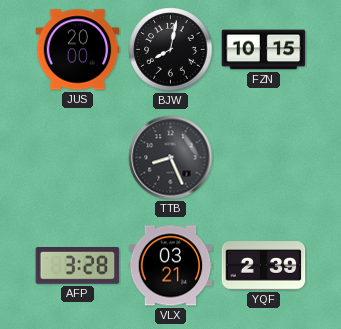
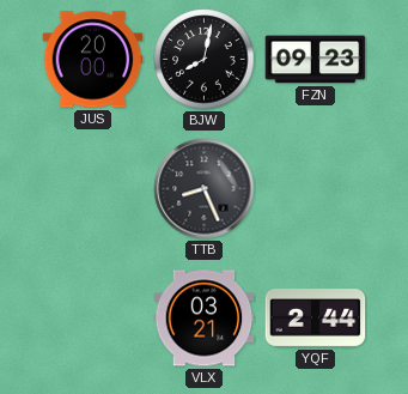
FZN: 10:15 -> 09:23 (316, 60)
AFP: 3:28 -> none (78, 266)
YQF: 2:39 -> 2:44 (316, 319)
